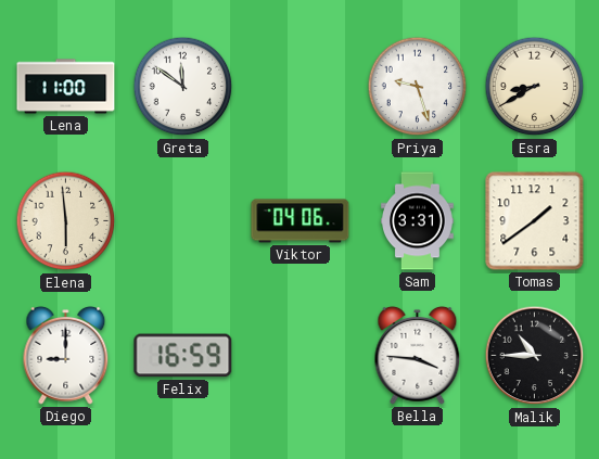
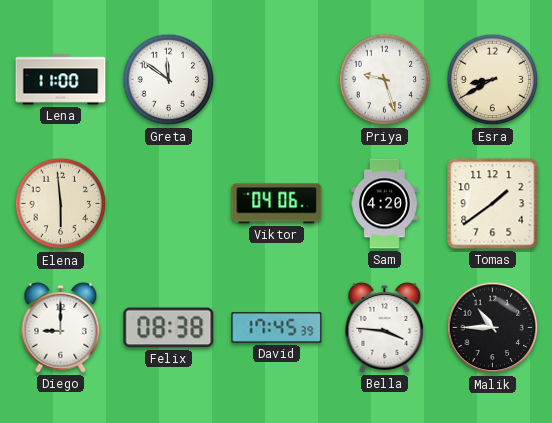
Sam: 3:31 -> 4:20 (385, 204)
Felix: 16:59 -> 08:38 (169, 328)
David: none -> 17:45 (277, 328)
